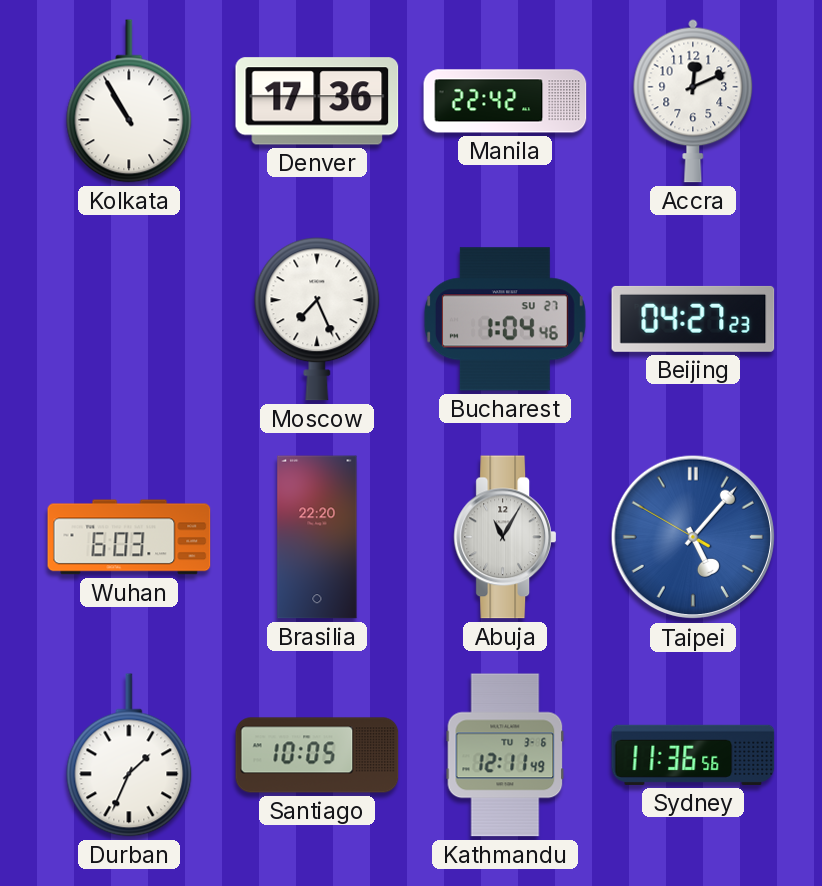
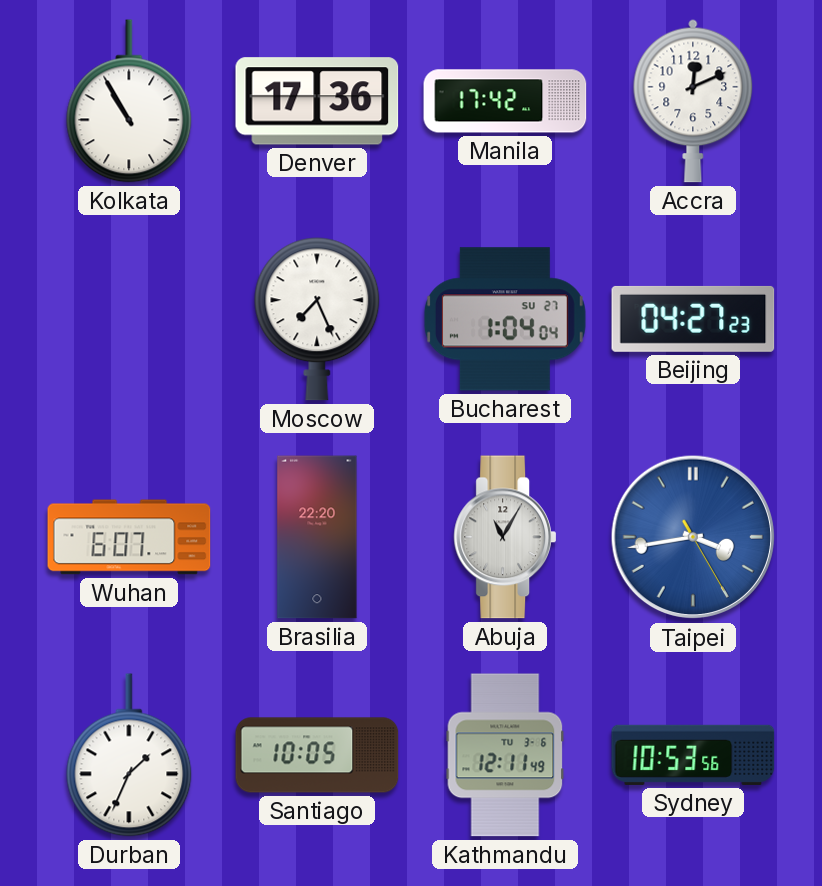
Manila: 22:42 -> 17:42 (505, 101)
Bucharest: 1:04:46 -> 1:04:04 (505, 319)
Wuhan: 6:03 -> 6:07 (129, 537)
Taipei: 5:06 -> 3:43 (693, 537)
Sydney: 11:36 -> 10:53 (693, 755)
